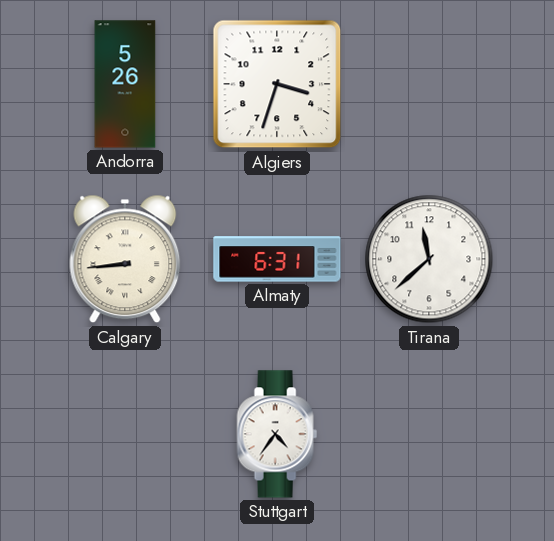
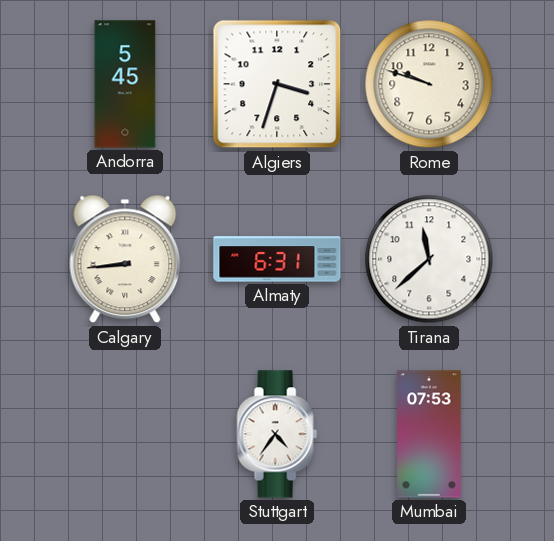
Andorra: 5:26 -> 5:45 (125, 84)
Rome: none -> 9:48 (429, 84)
Mumbai: none -> 07:53 (429, 434)
